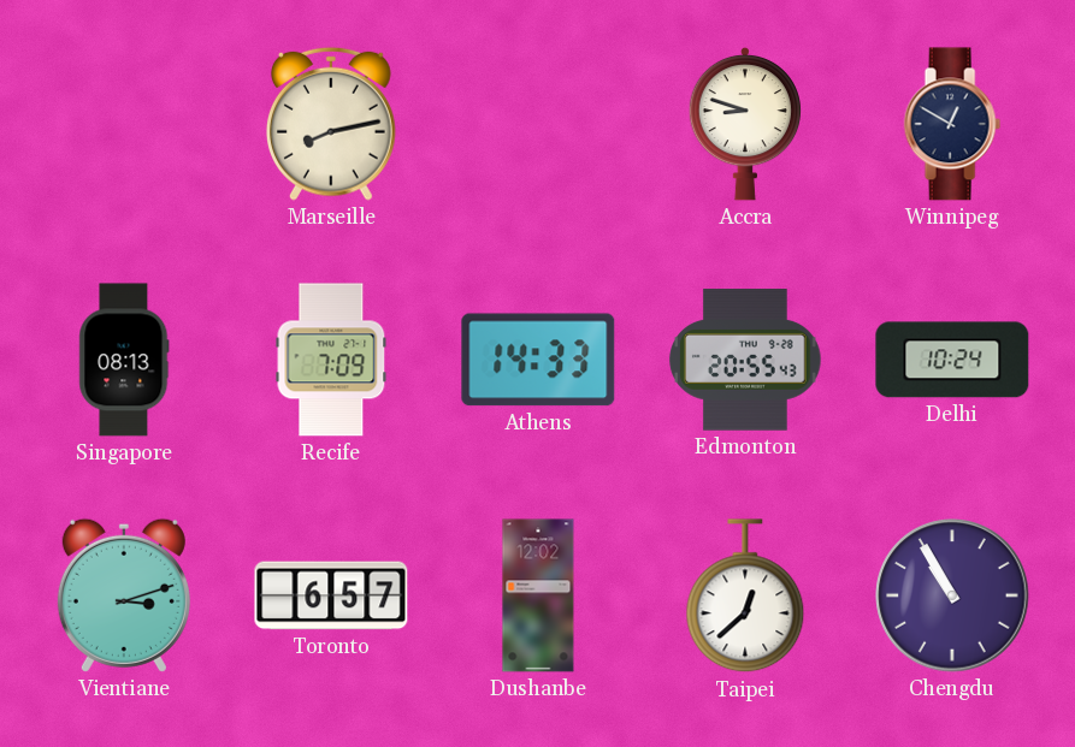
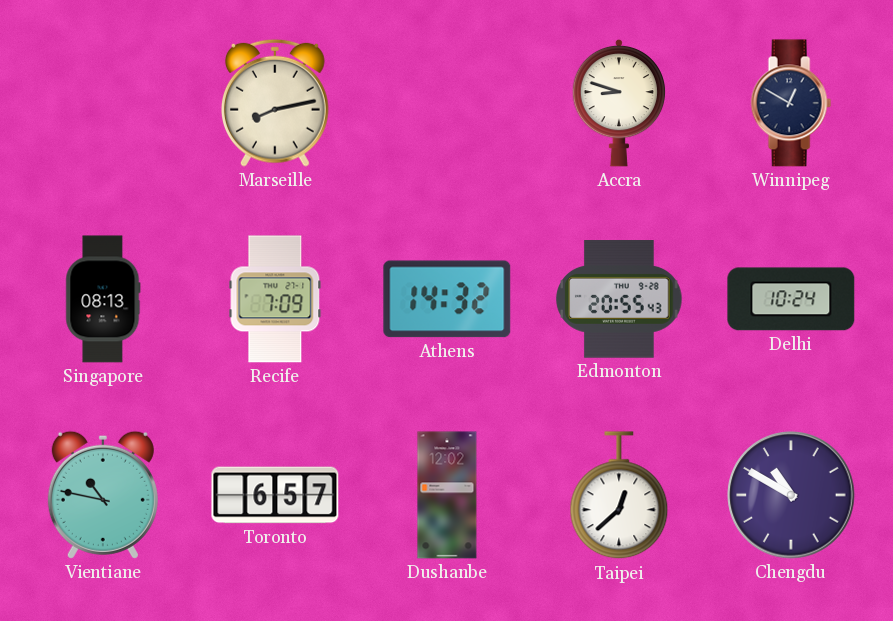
Athens: 14:33 -> 14:32 (447, 299)
Vientiane: 3:12 -> 10:47 (103, 495)
Chengdu: 10:55 -> 10:50 (791, 495)
